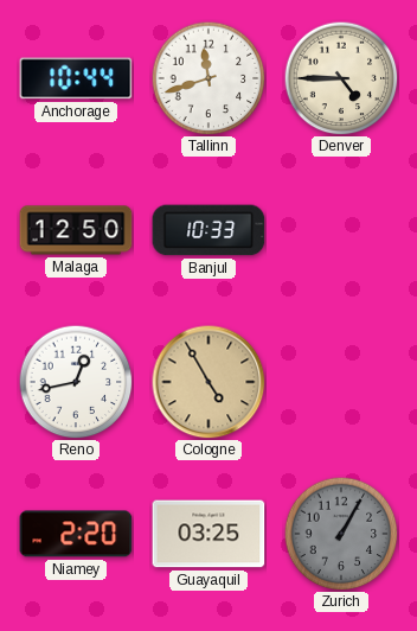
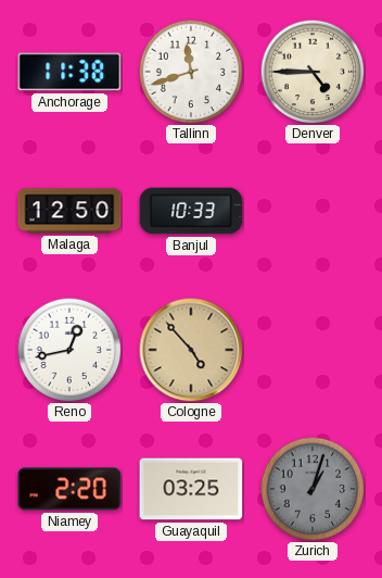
Anchorage: 10:44 -> 11:38 (69, 72)
Cologne: 4:55 -> 4:53 (191, 350)
Zurich: 1:05 -> 1:03 (313, 489)
